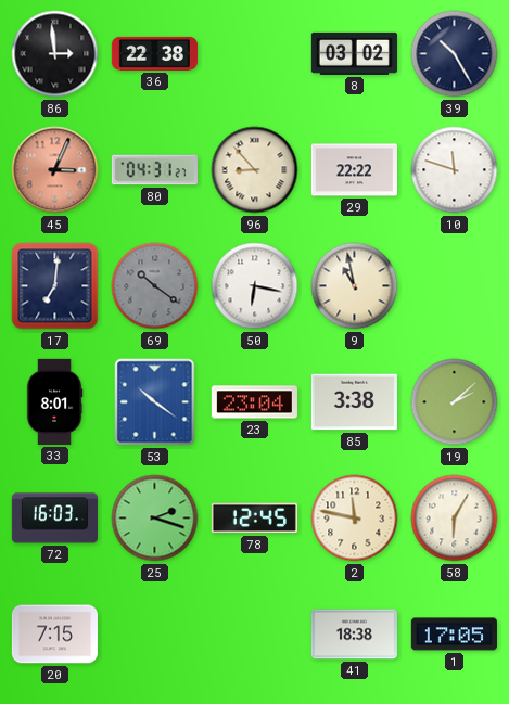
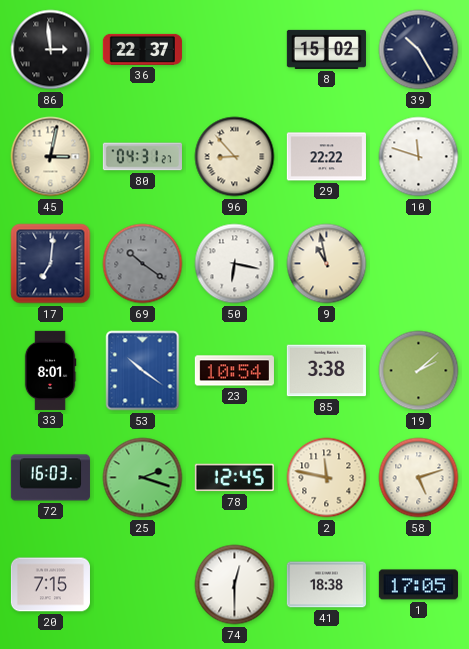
36: 22:38 -> 22:37 (142, 49)
8: 03:02 -> 15:02 (326, 49)
45: 3:04 -> 3:02 (51, 157)
45 dial: salmon -> cream (51, 157)
23: 23:04 -> 10:54 (234, 371)
58: 6:05 -> 5:12 (419, 478)
74: none -> 12:30 (235, 585)
